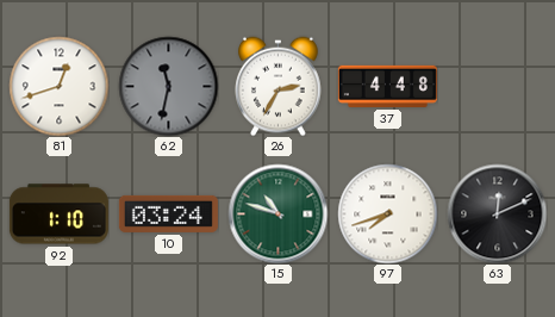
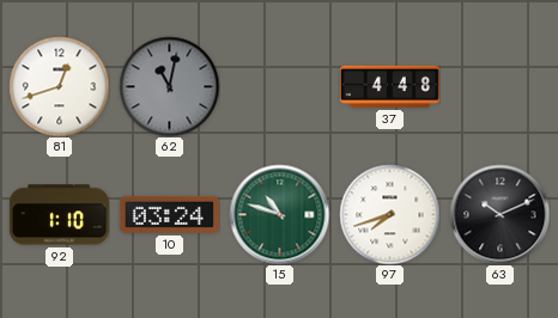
62: 11:32 -> 11:02 (169, 86)
26: 2:35 -> none (279, 86)
63: 12:11 -> 10:11 (499, 214)
